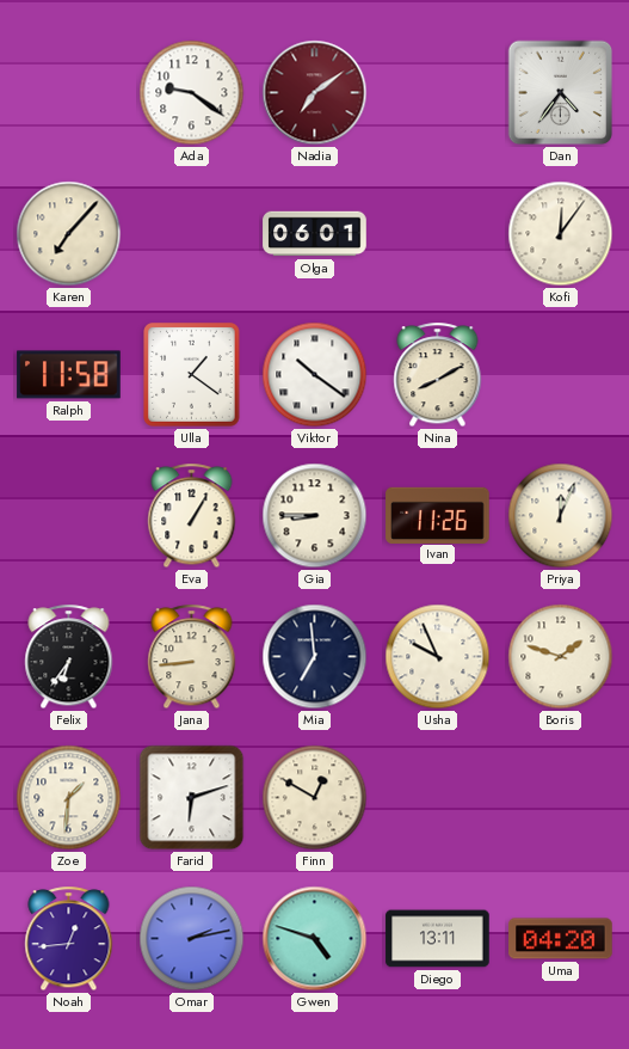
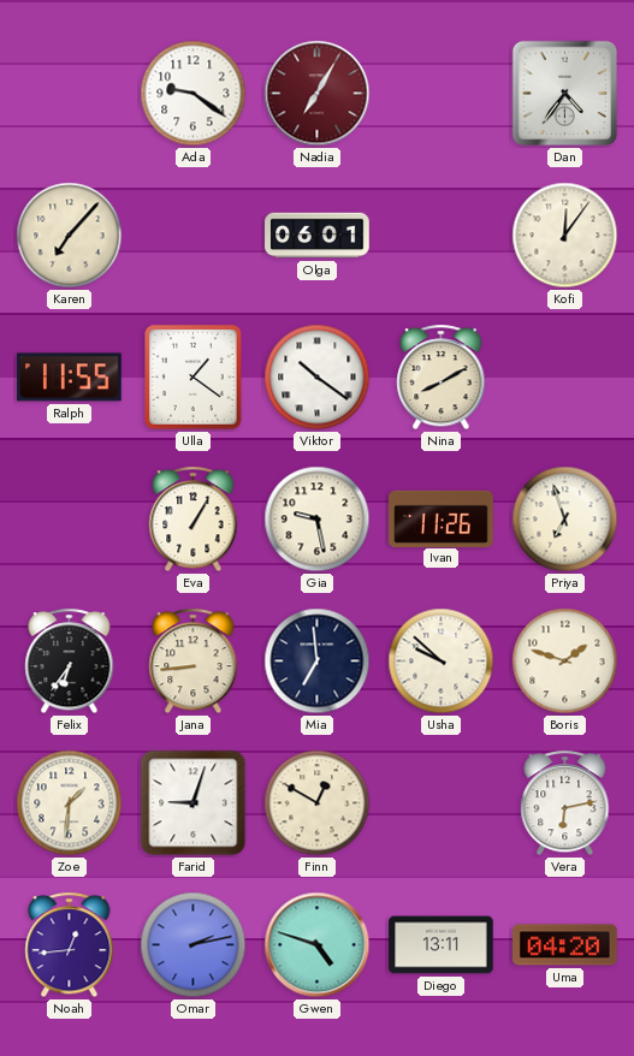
Nadia: 7:09 -> 7:05 (318, 94)
Ralph: 11:58 -> 11:55 (70, 378)
Gia: 8:45 -> 9:28 (318, 520)
Priya: 12:04 -> 6:57 (565, 520)
Usha: 9:56 -> 9:52 (442, 662)
Farid: 6:12 -> 9:03 (194, 803)
Vera: none -> 6:13 (565, 803)
